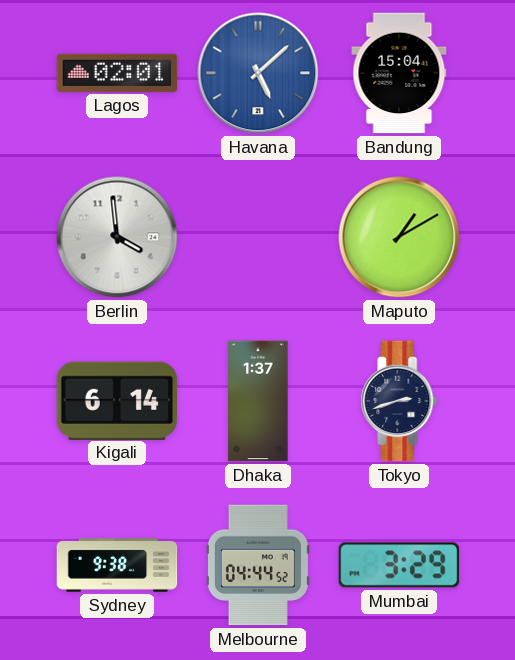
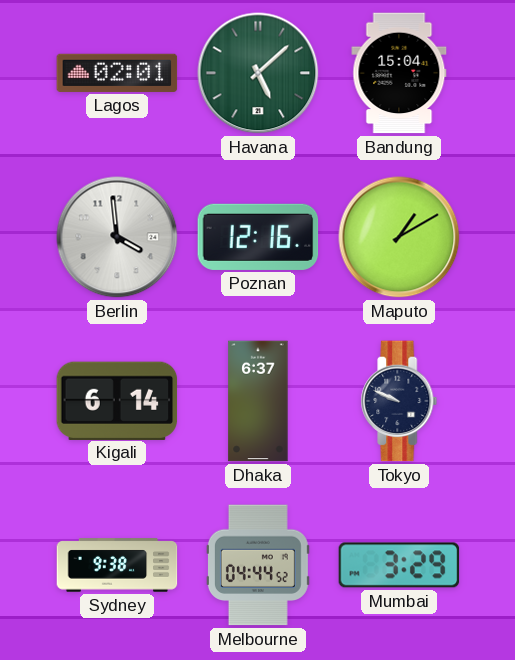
Havana dial: blue -> green (258, 73)
Poznan: none -> 12:16 (258, 237)
Dhaka: 1:37 -> 6:37 (258, 401)
Tokyo: 2:42 -> 9:49 (399, 401)
